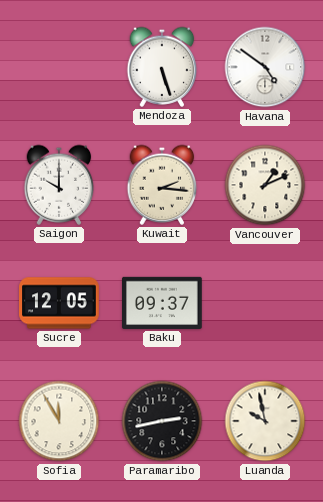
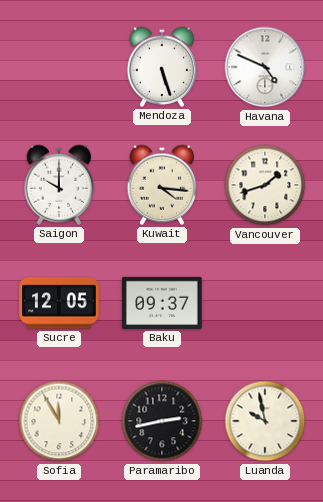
Havana: 4:51 -> 4:49 (265, 67)
Kuwait: 2:16 -> 4:16 (162, 185)
Vancouver: 1:11 -> 1:42 (265, 185)
